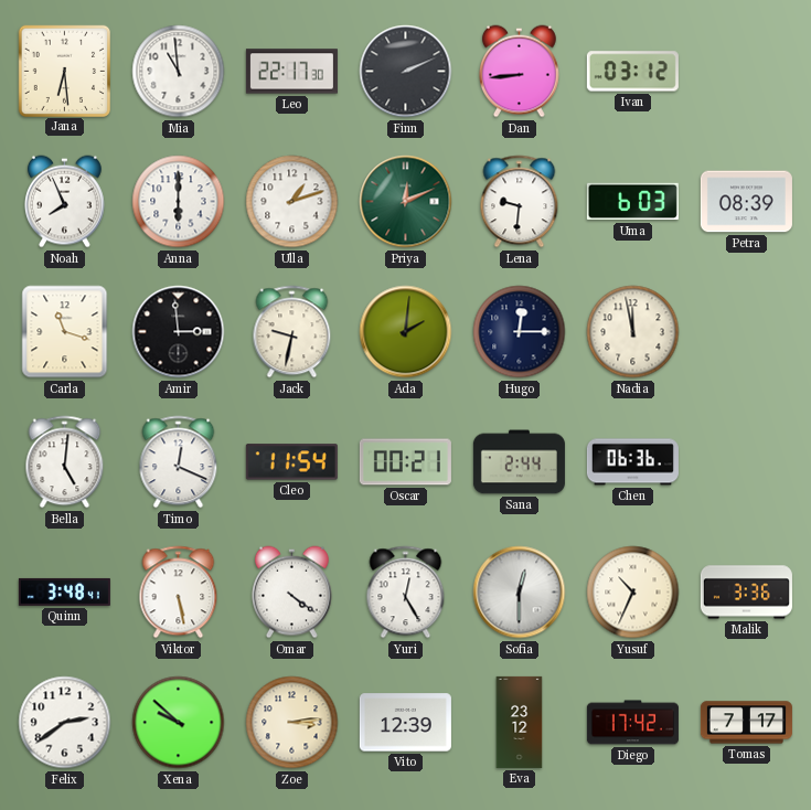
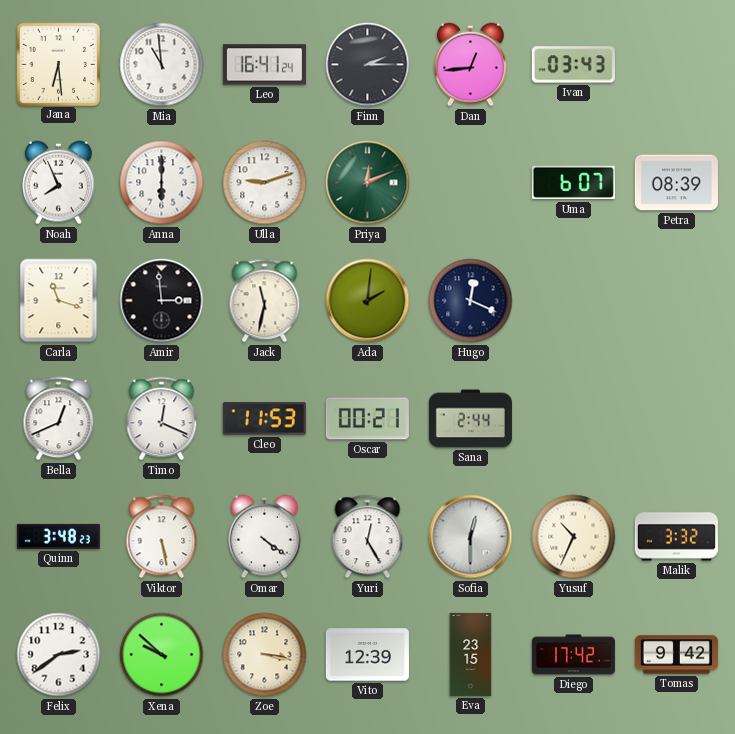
Leo: 22:17 -> 16:41 (264, 65)
Finn: 2:11 -> 2:15 (368, 65)
Dan: 8:44 -> 12:44 (471, 65)
Ivan: 03:12 -> 03:43 (573, 65)
Ulla: 1:12 -> 9:12 (265, 183)
Lena: 9:31 -> none (520, 202)
Uma: 6:03 -> 6:07 (573, 183)
Jack: 9:32 -> 11:32 (265, 301)
Hugo: 12:15 -> 12:19 (471, 301)
Nadia: 11:58 -> none (633, 332)
Bella: 5:01 -> 12:41 (59, 419)
Cleo: 11:54 -> 11:53 (264, 419)
Chen: 06:36 -> none (632, 462)
Quinn: 3:48:41 -> 3:48:23 (58, 536)
Malik: 3:36 -> 3:32 (676, 537)
Zoe: 3:14 -> 3:17 (265, 655)
Eva: 23:12 -> 23:15 (471, 654)
Tomas: 7:17 -> 9:42 (676, 655)
